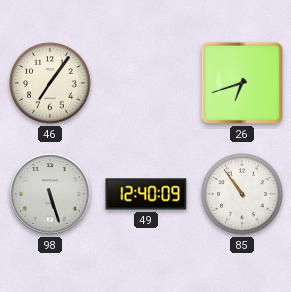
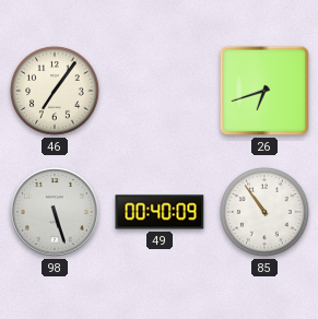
49: 12:40 -> 00:40 (160, 212)
